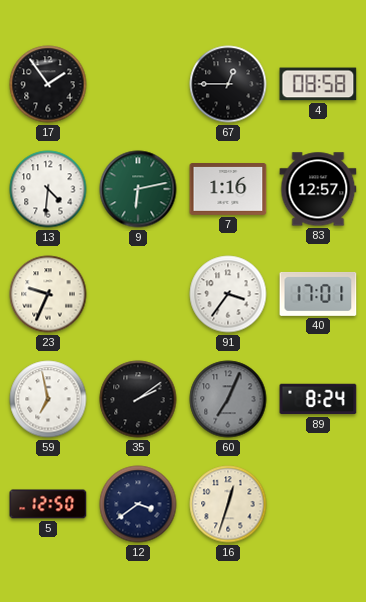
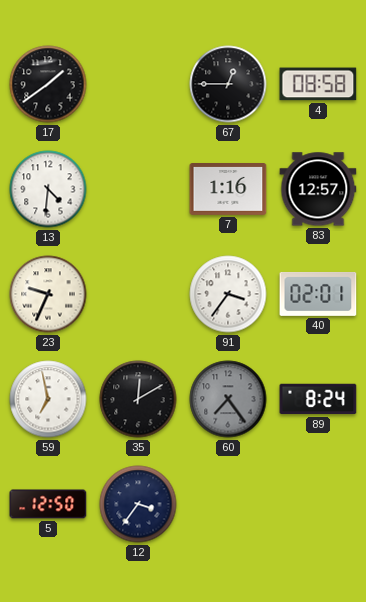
17: 1:54 -> 1:39 (48, 84)
9: 6:13 -> none (138, 189)
40: 17:01 -> 02:01 (318, 294)
35: 2:09 -> 12:10 (138, 399)
60: 7:04 -> 7:24 (228, 399)
12: 3:39 -> 3:36 (138, 504)
16: 12:33 -> none (228, 504)
